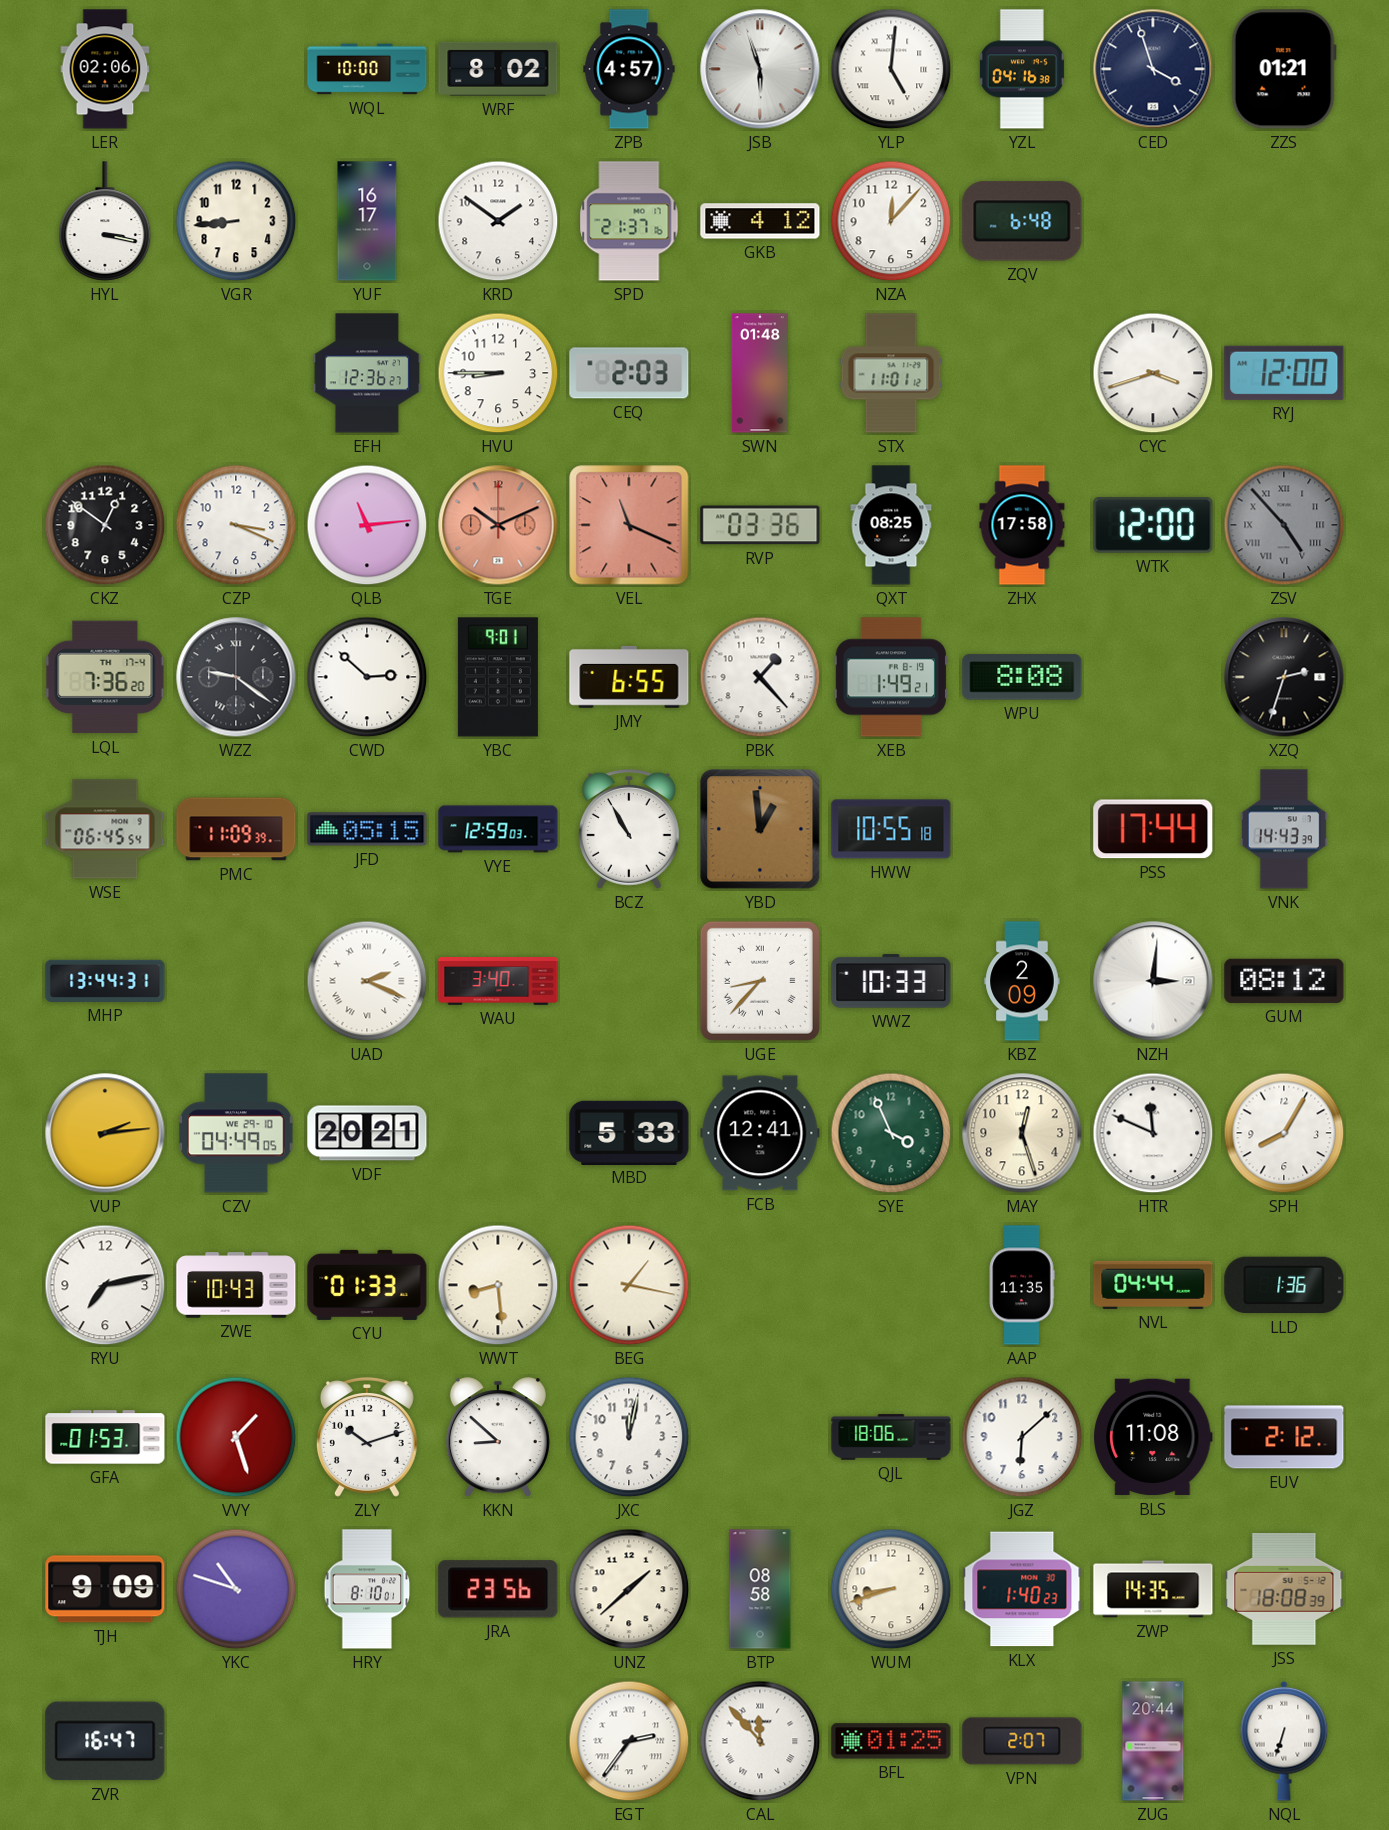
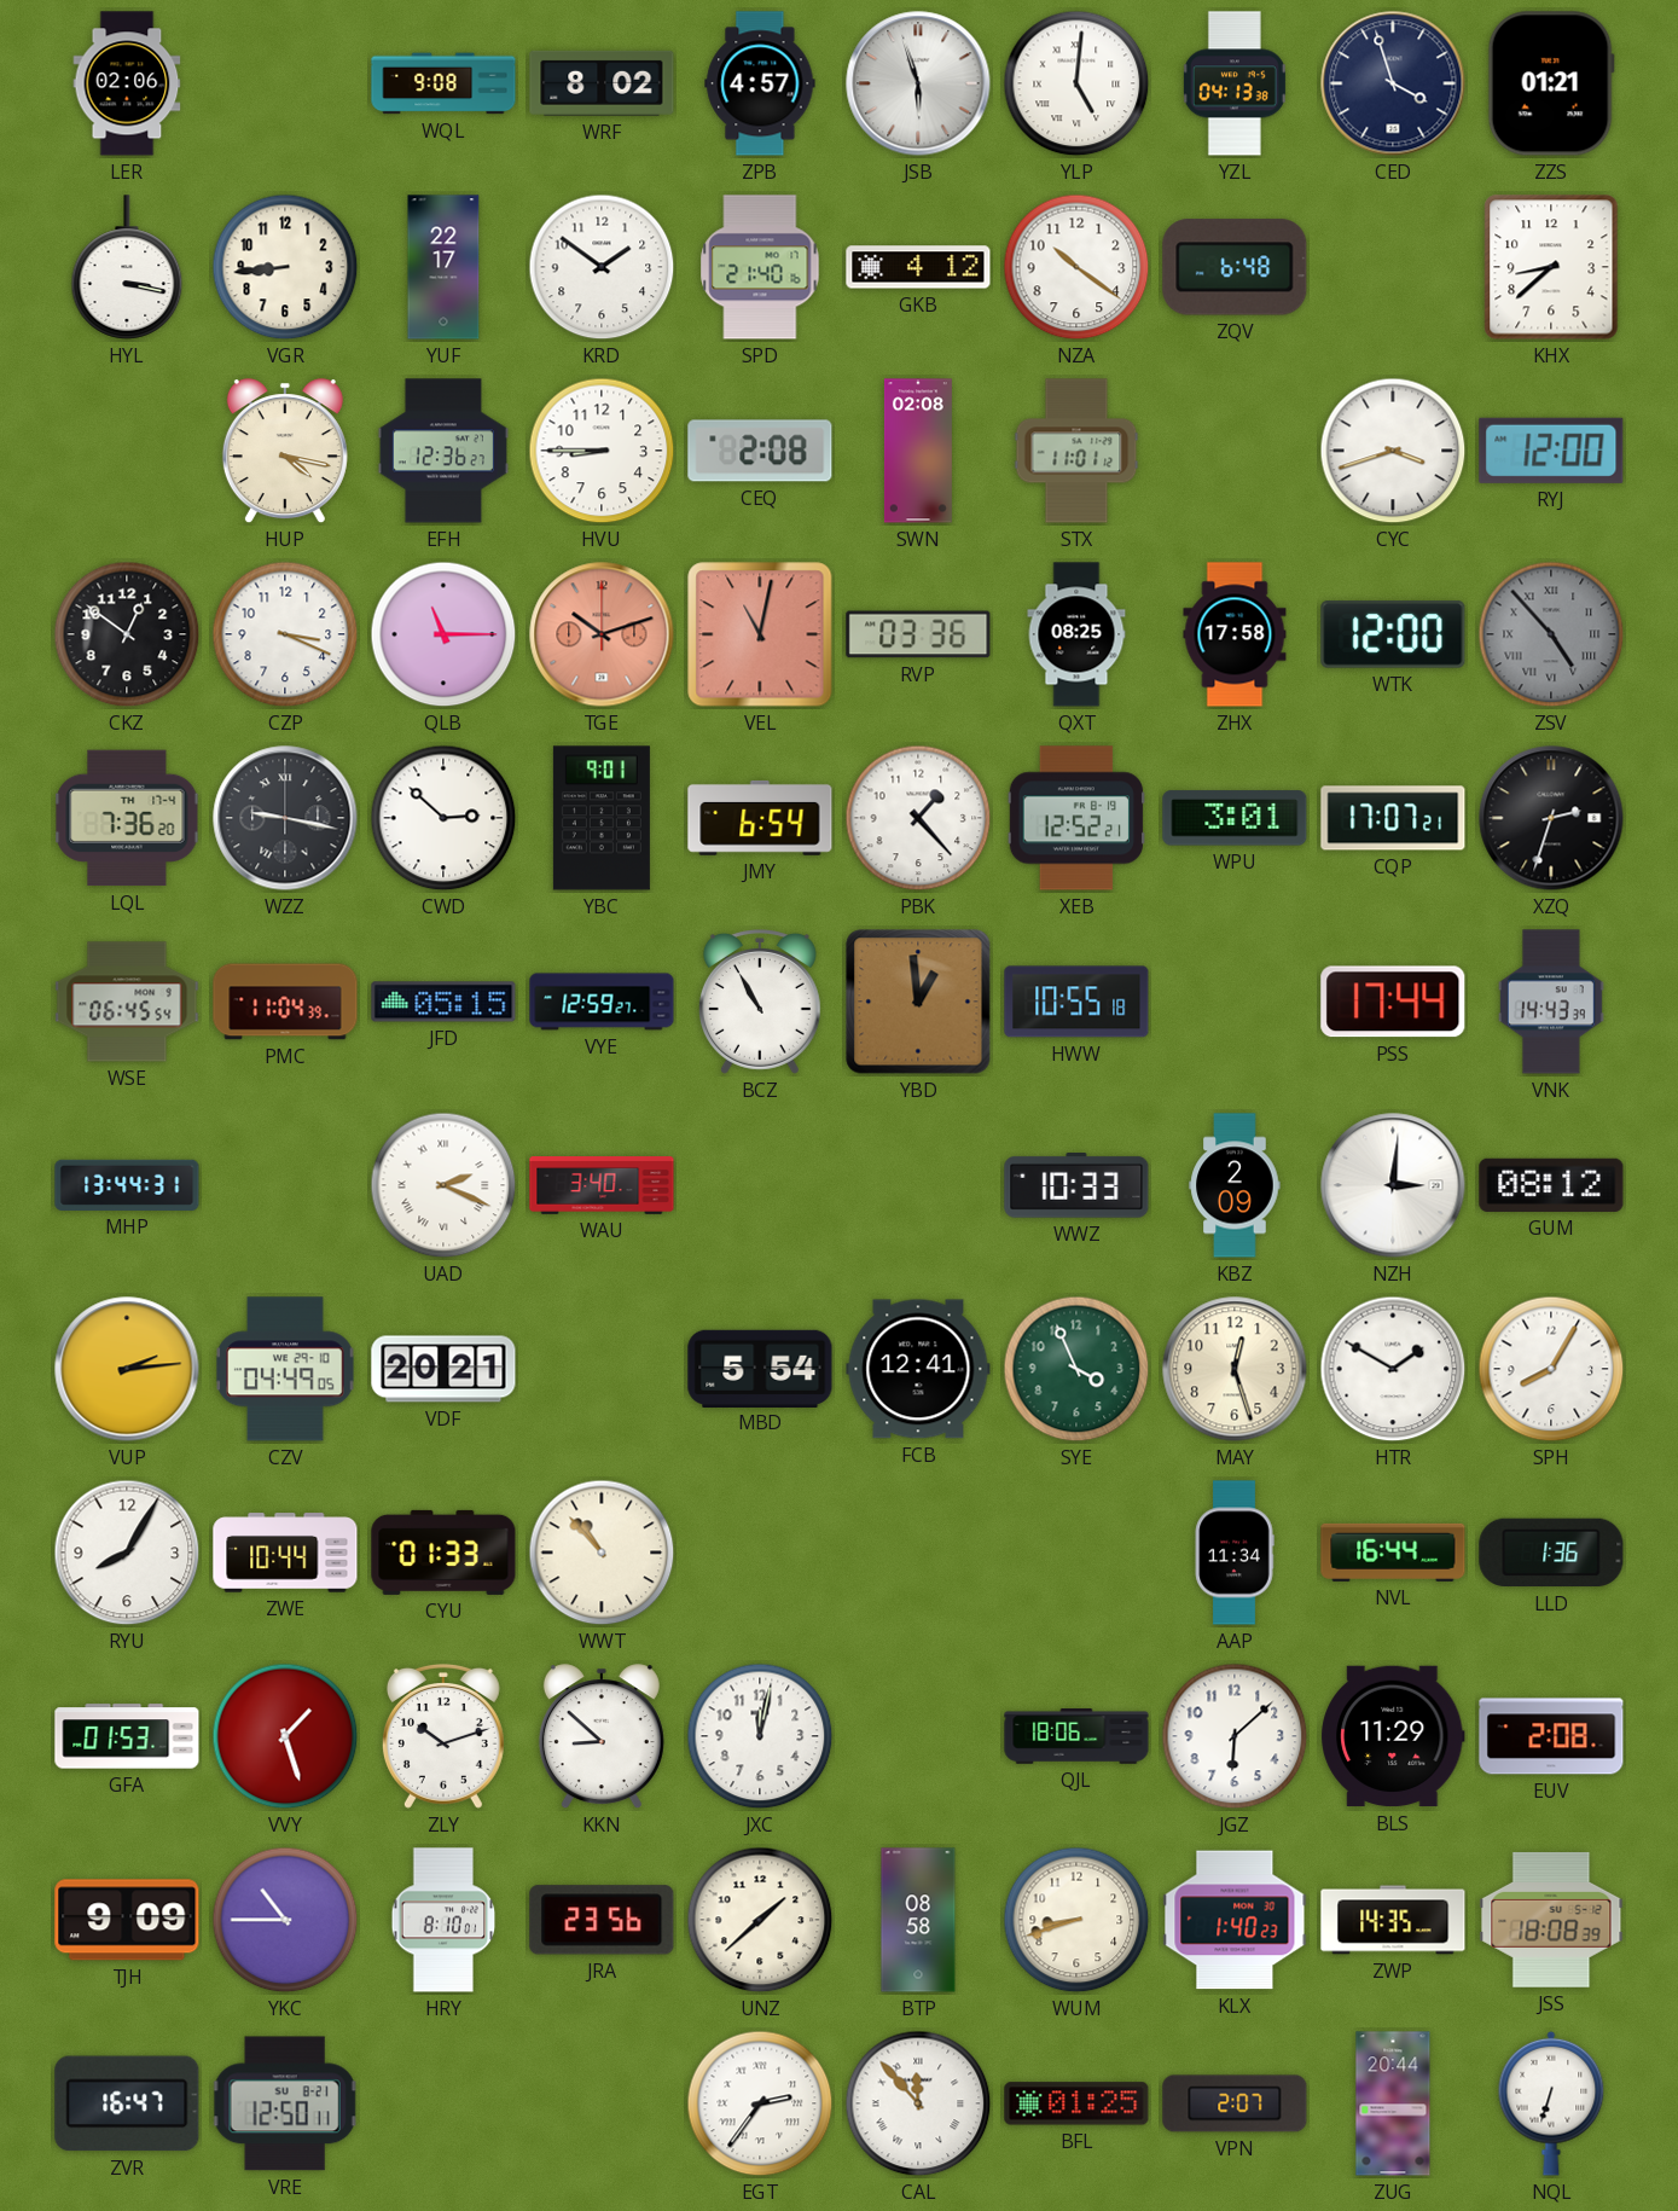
WQL: 10:00 -> 9:08 (443, 83)
YZL: 04:16 -> 04:13 (1235, 83)
YUF: 16:17 -> 22:17 (443, 267)
SPD: 21:37 -> 21:40 (760, 267)
NZA: 12:07 -> 10:21 (1076, 267)
KHX: none -> 8:38 (1551, 267)
HUP: none -> 4:17 (285, 452)
CEQ: 2:03 -> 2:08 (760, 451)
SWN: 01:48 -> 02:08 (918, 451)
QLB: 11:14 -> 11:15 (443, 634)
TGE: 10:11 -> 10:12 (602, 634)
VEL: 11:19 -> 11:02 (760, 634)
WZZ: 9:21 -> 9:17 (285, 818)
JMY: 6:55 -> 6:54 (760, 818)
XEB: 1:49 -> 12:52 (1075, 818)
WPU: 8:08 -> 3:01 (1235, 818)
CQP: none -> 17:07 (1393, 818)
PMC: 11:09 -> 11:04 (285, 1002)
VYE: 12:59:03 -> 12:59:27 (602, 1002)
UGE: 8:37 -> none (760, 981)
MBD: 5:33 -> 5:54 (760, 1368)
HTR: 11:49 -> 1:50 (1393, 1369)
RYU: 7:13 -> 8:05 (127, 1553)
ZWE: 10:43 -> 10:44 (285, 1553)
WWT: 8:29 -> 10:53 (602, 1553)
BEG: 1:17 -> none (629, 1285)
AAP: 11:35 -> 11:34 (1235, 1553)
NVL: 04:44 -> 16:44 (1393, 1553)
BLS: 11:08 -> 11:29 (1393, 1736)
EUV: 2:12 -> 2:08 (1551, 1736)
YKC: 10:48 -> 10:45 (285, 1920)
VRE: none -> 12:50 (285, 2103)
